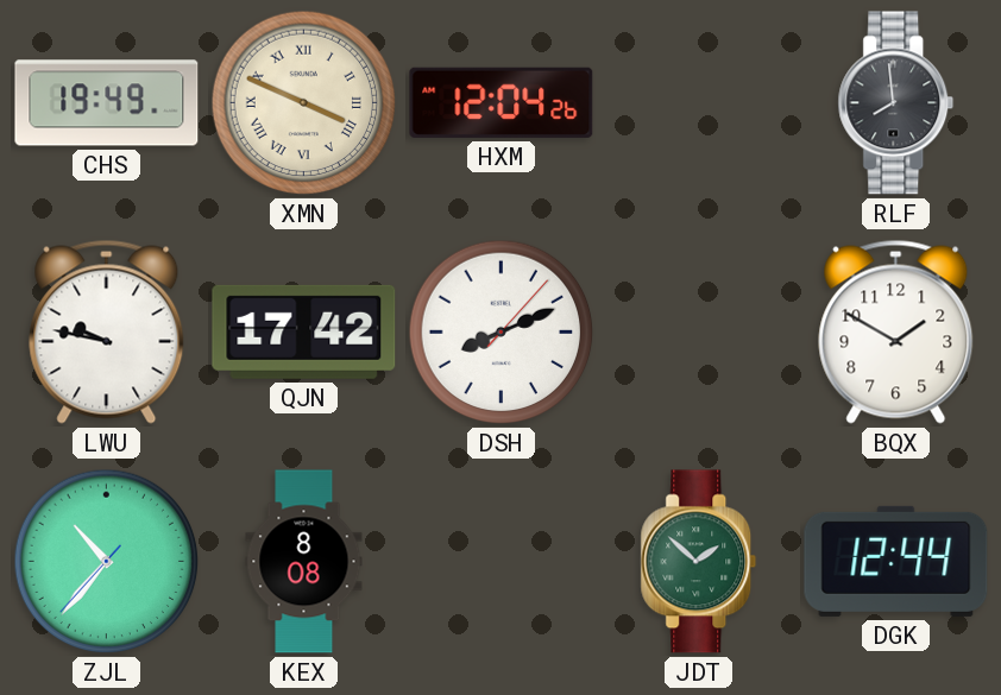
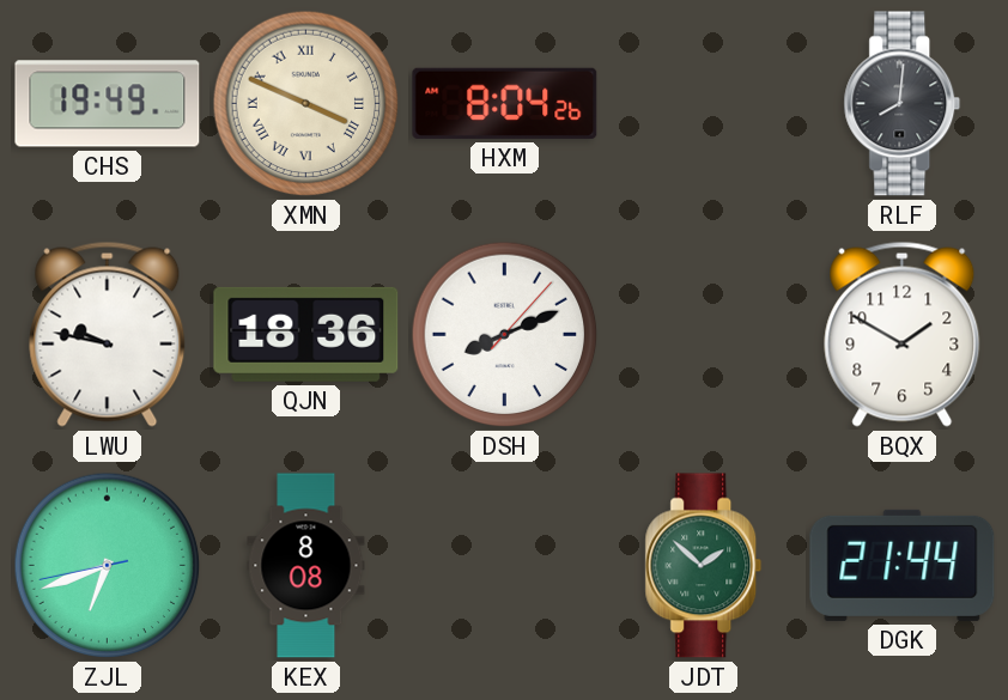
HXM: 12:04 -> 8:04 (505, 103)
RLF: 7:59 -> 8:01 (903, 104)
QJN: 17:42 -> 18:36 (306, 334)
ZJL: 10:36 -> 6:41 (108, 566)
DGK: 12:44 -> 21:44 (903, 565)
